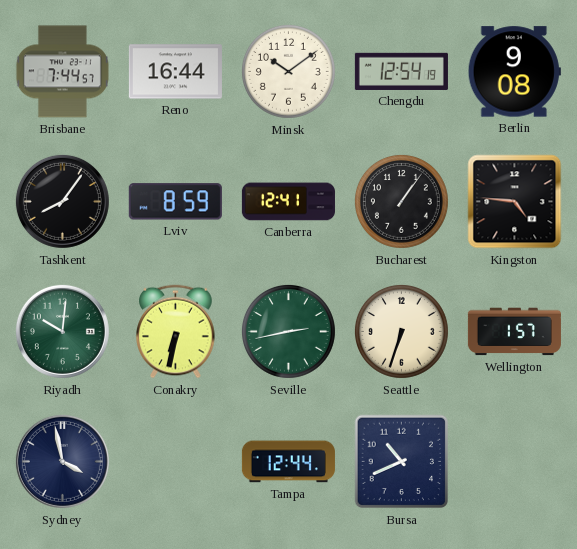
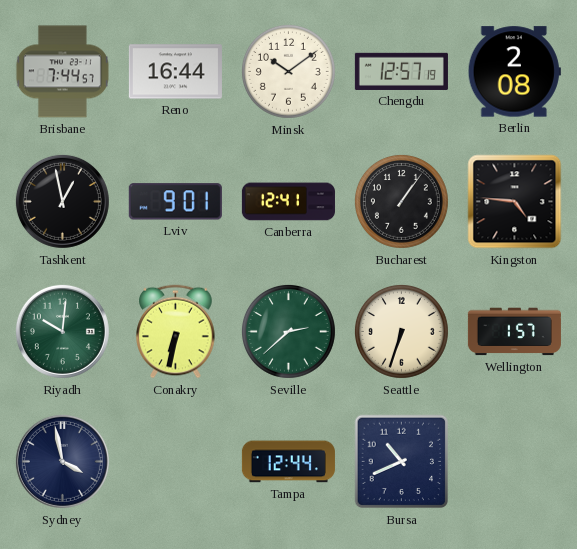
Chengdu: 12:54 -> 12:57 (401, 71)
Berlin: 9:08 -> 2:08 (514, 72)
Tashkent: 8:06 -> 12:58 (62, 201)
Lviv: 8:59 -> 9:01 (175, 202)
Seville: 2:43 -> 2:38 (288, 331)
